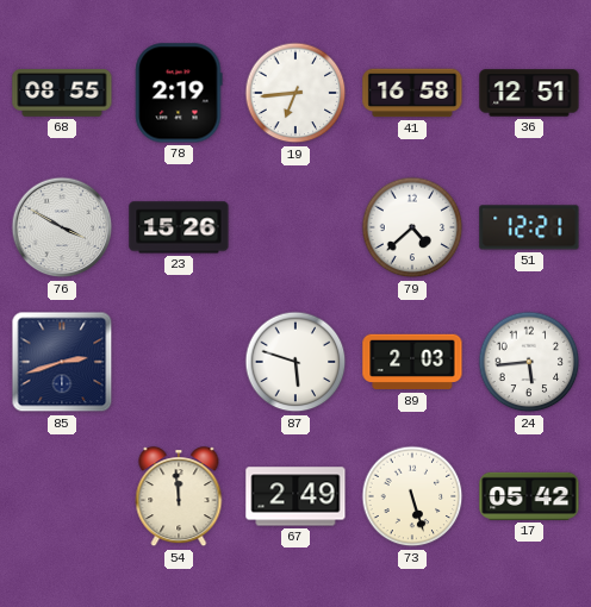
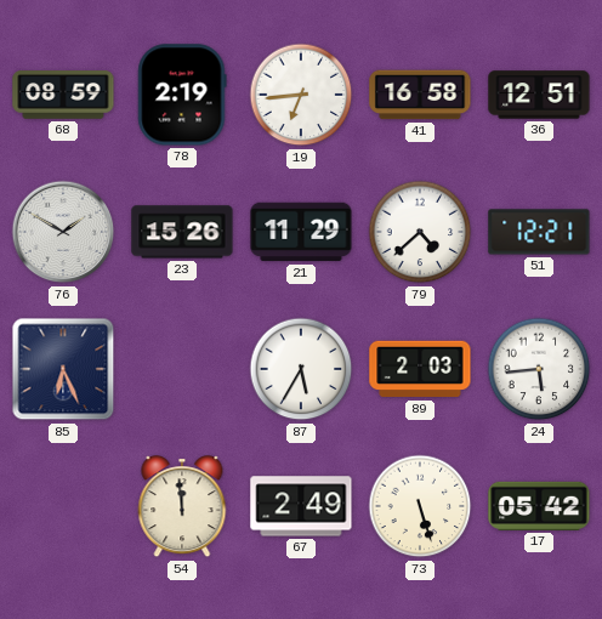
68: 08:55 -> 08:59 (63, 95)
76: 3:50 -> 1:50 (63, 232)
21: none -> 11:29 (301, 232)
85: 2:42 -> 6:26 (63, 369)
87: 5:48 -> 5:35 (301, 369)
